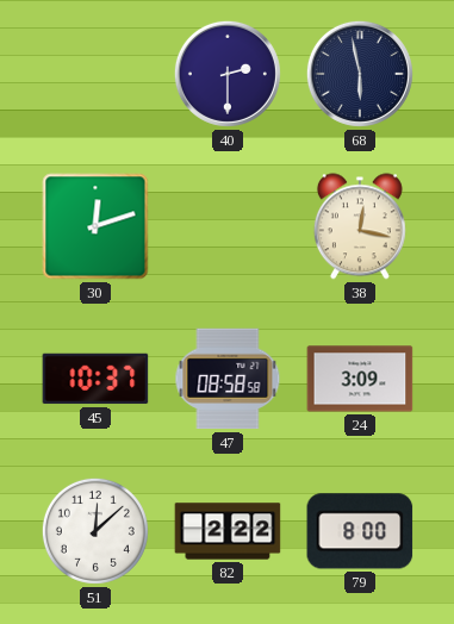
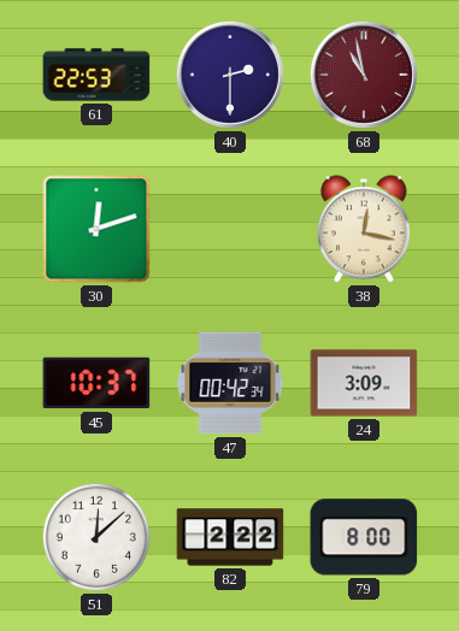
61: none -> 22:53 (96, 75)
68: 5:58 -> 10:58 (364, 75)
68 dial: navy -> burgundy (364, 75)
47: 08:58 -> 00:42 (230, 383)
